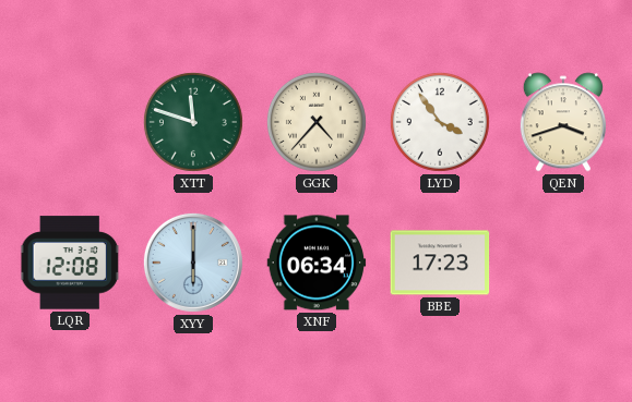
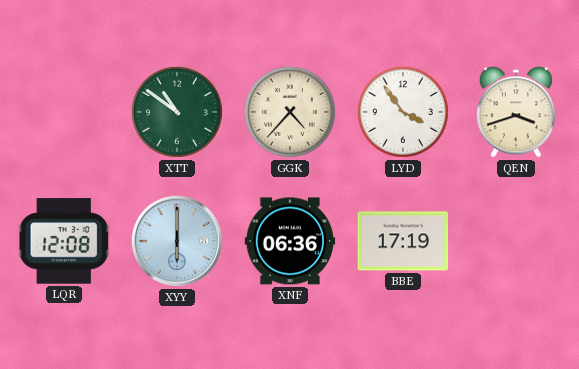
XTT: 11:48 -> 10:51 (177, 112)
XNF: 06:34 -> 06:36 (290, 241)
BBE: 17:23 -> 17:19 (403, 241)
